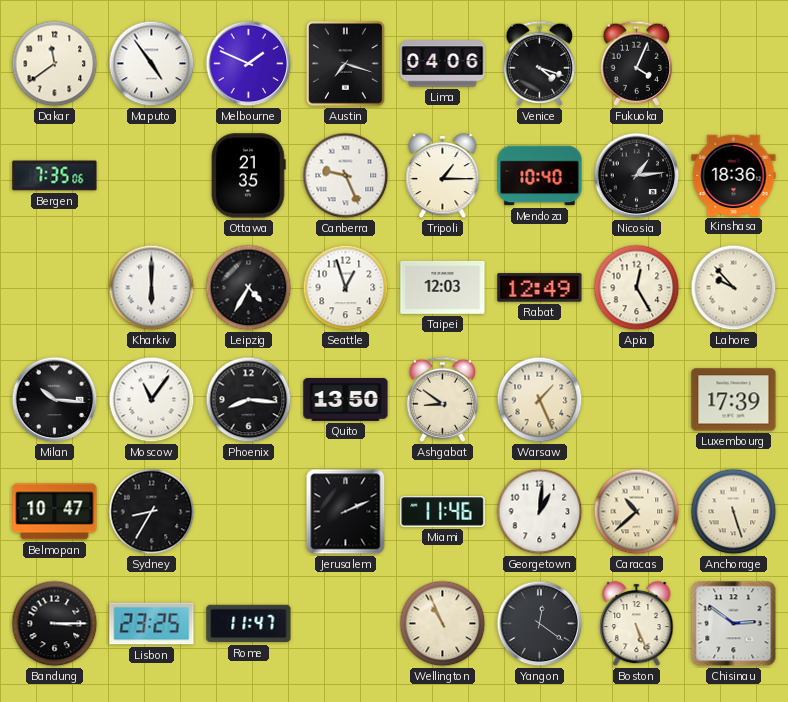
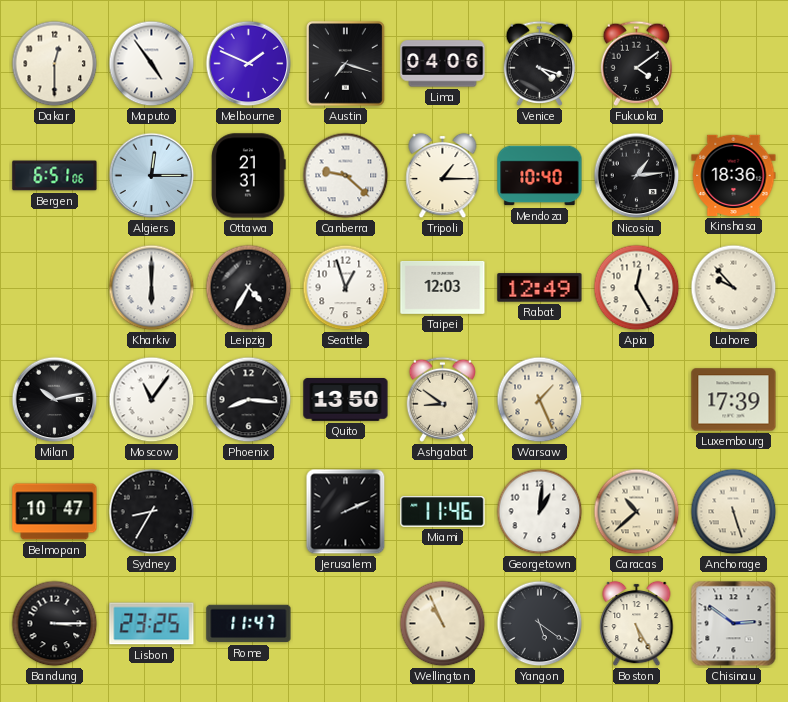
Dakar: 11:39 -> 12:30 (55, 64)
Fukuoka: 4:04 -> 4:09 (636, 63)
Bergen: 7:35 -> 6:51 (55, 176)
Algiers: none -> 12:15 (152, 176)
Ottawa: 21:35 -> 21:31 (249, 176)
Canberra: 9:26 -> 9:22 (346, 176)
Milan: 10:16 -> 10:13 (55, 400)
Yangon: 12:21 -> 5:21 (540, 624)
Boston: 5:26 -> 5:25 (637, 624)
